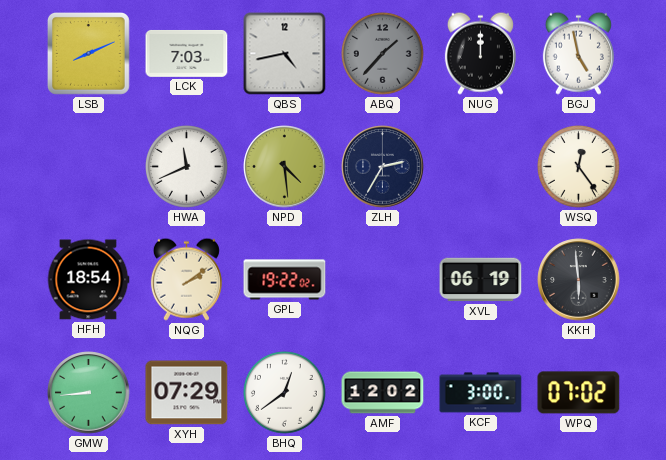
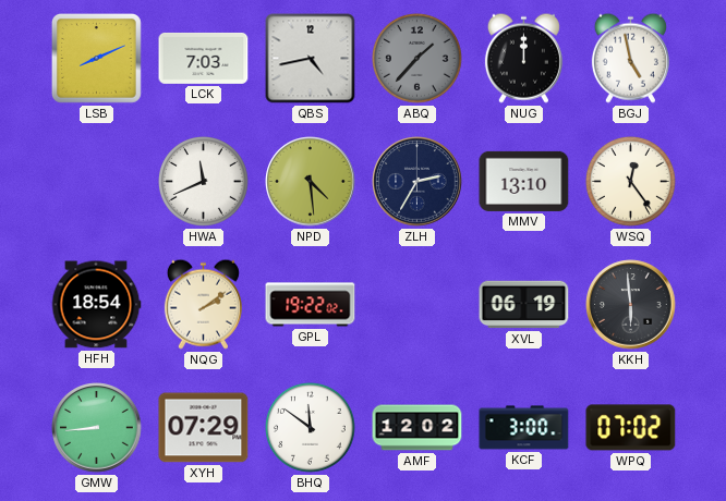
MMV: none -> 13:10 (524, 181)
BHQ: 12:39 -> 11:51 (311, 428)
